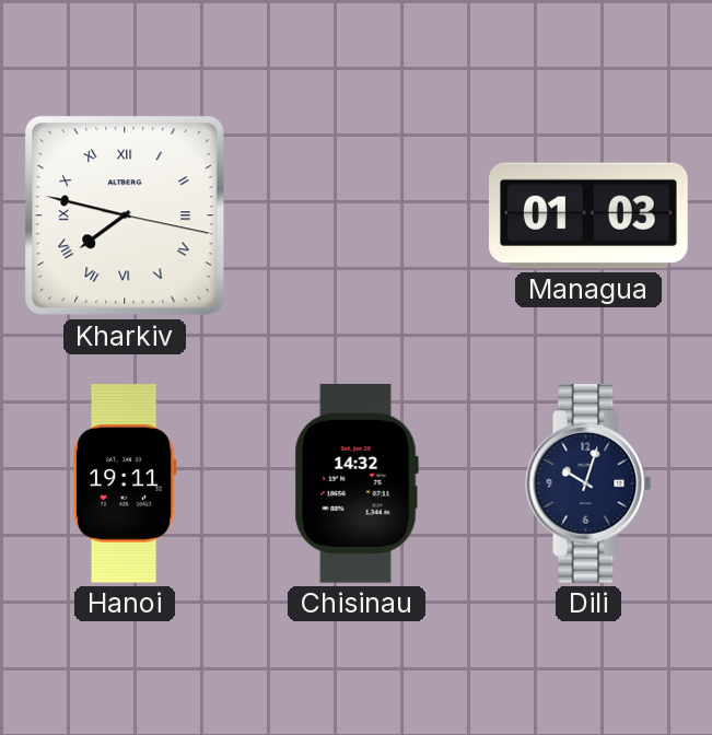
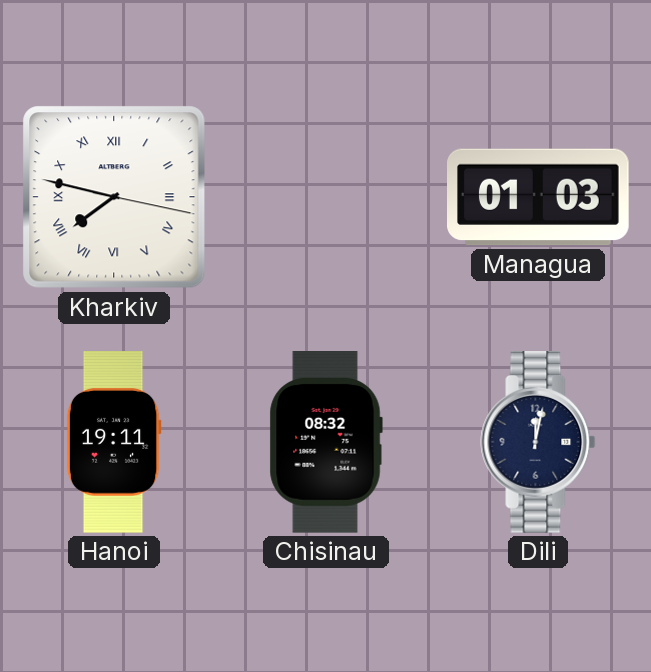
Chisinau: 14:32 -> 08:32 (326, 443)
Dili: 10:03 -> 12:02 (538, 443)
